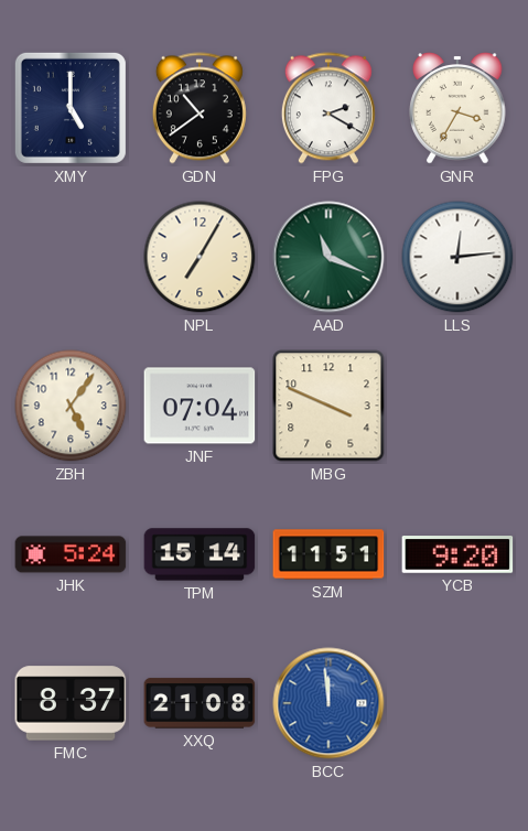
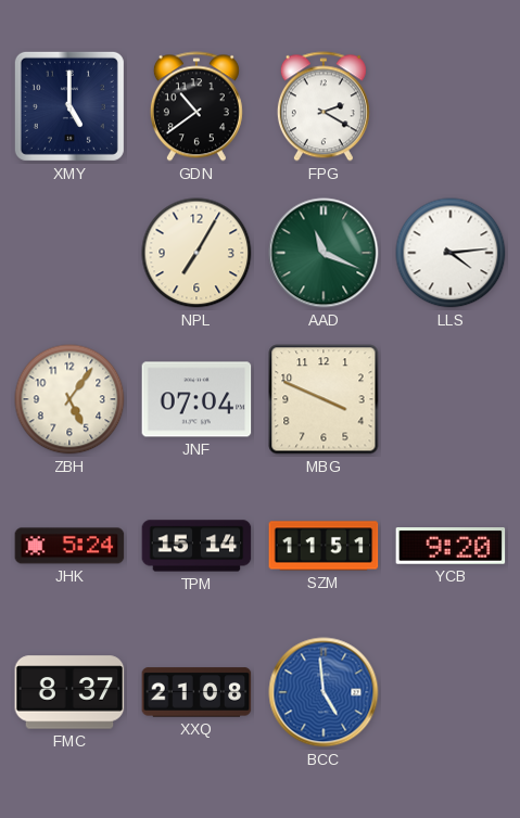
GNR: 3:35 -> none (457, 108)
LLS: 12:14 -> 4:14 (451, 253)
BCC: 11:59 -> 4:59 (324, 692)
